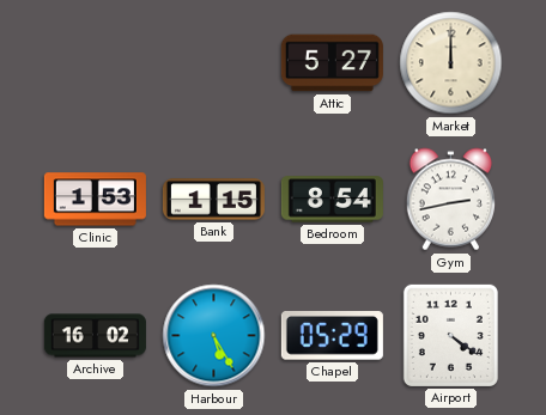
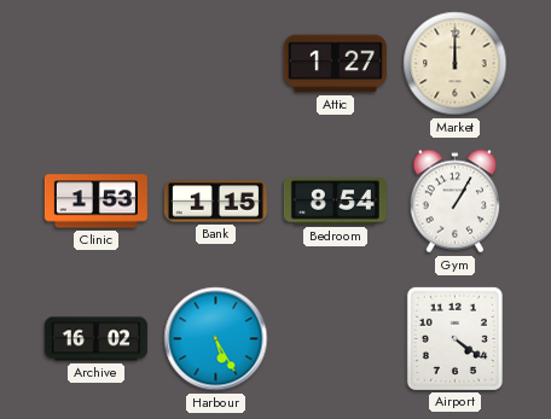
Attic: 5:27 -> 1:27 (335, 64)
Gym: 2:43 -> 1:05 (454, 202)
Chapel: 05:29 -> none (332, 336)
